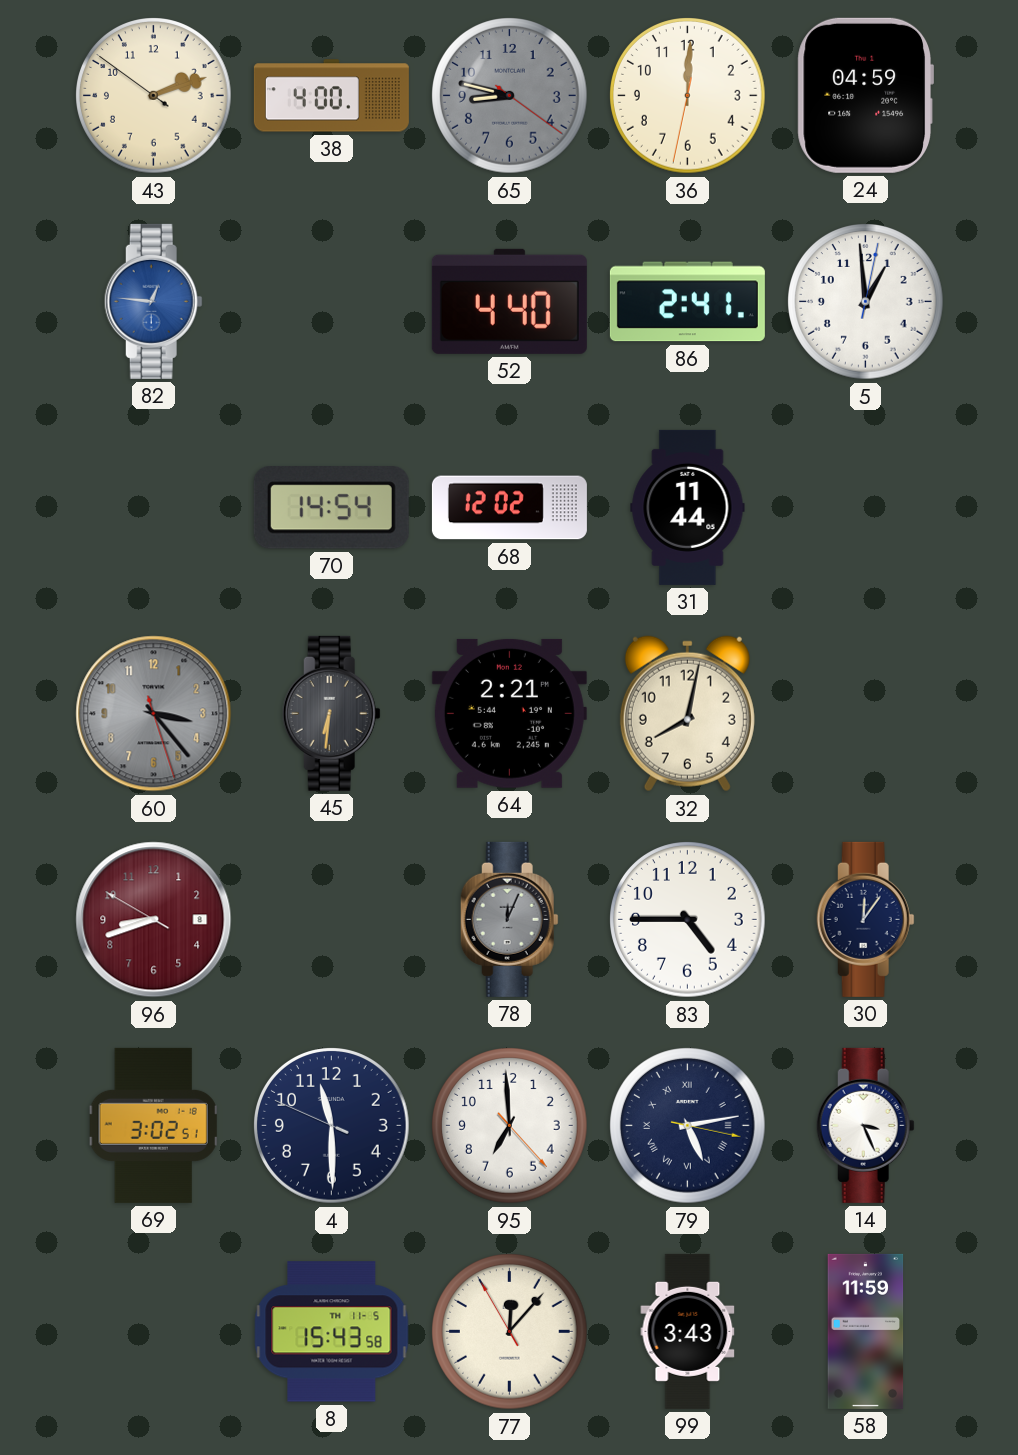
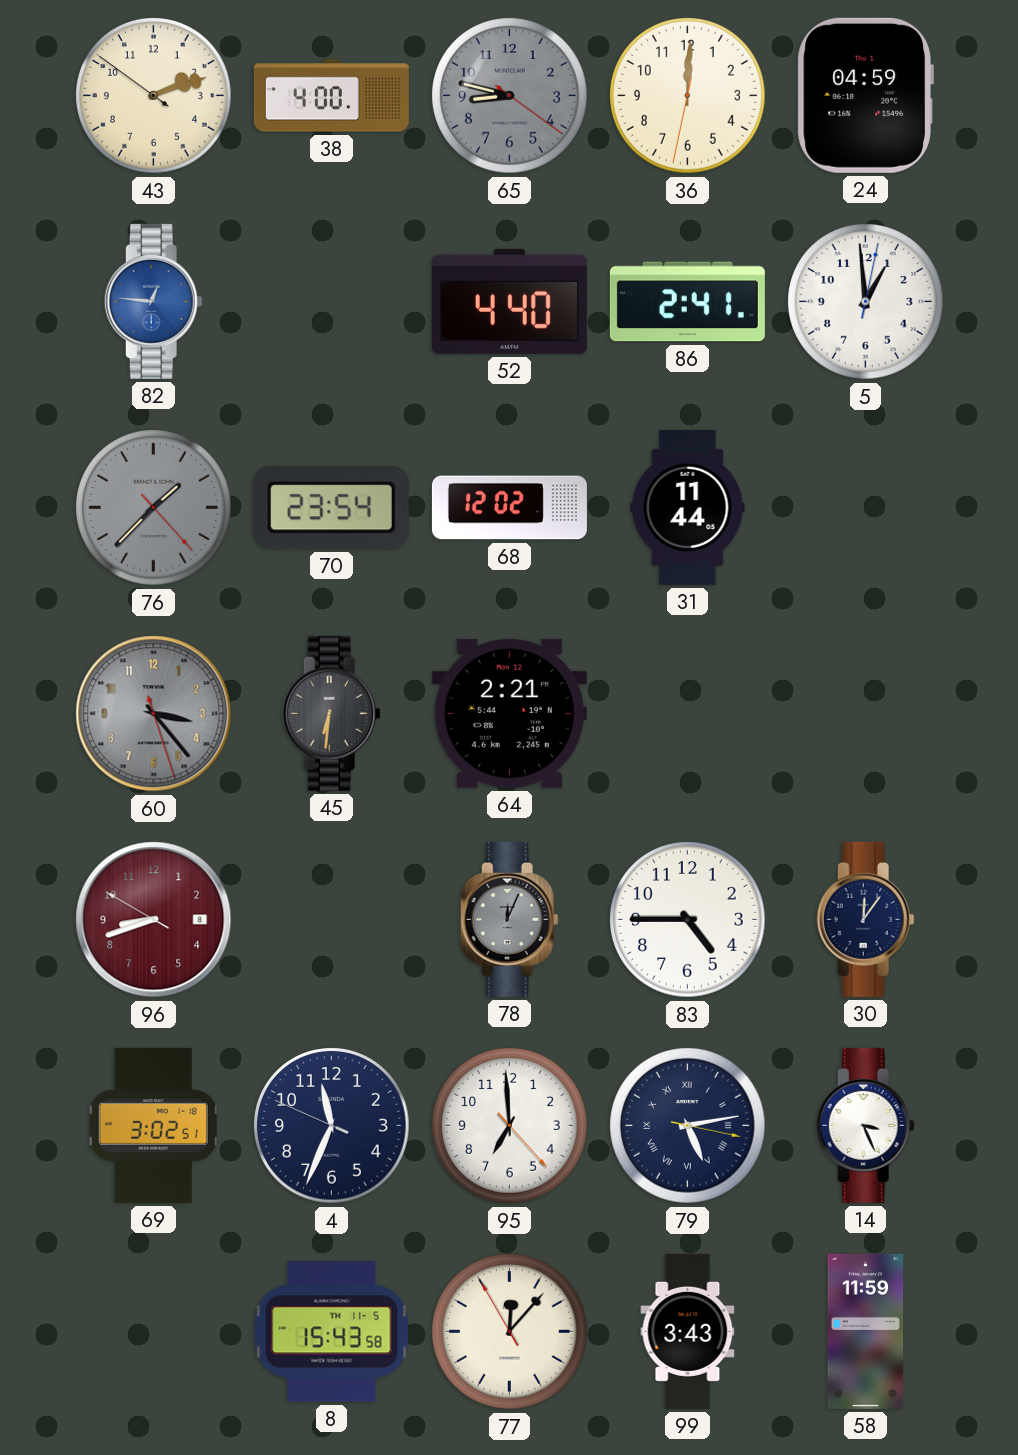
76: none -> 1:37 (154, 508)
70: 14:54 -> 23:54 (331, 508)
32: 8:02 -> none (687, 714)
4: 11:29 -> 11:33 (332, 1126)
